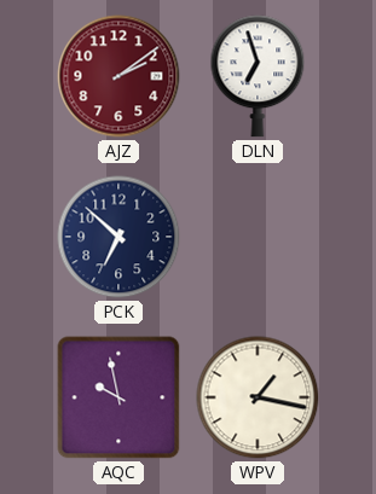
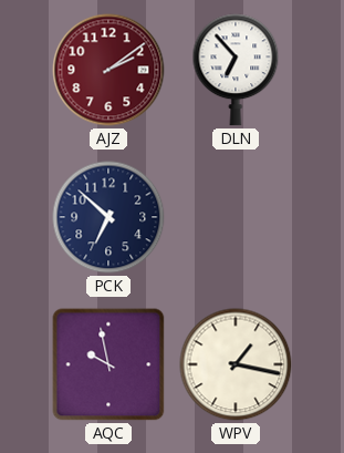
DLN: 6:57 -> 6:53 (236, 70)
